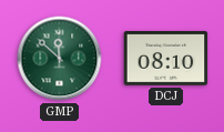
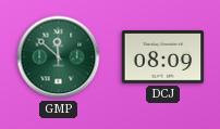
DCJ: 08:10 -> 08:09 (163, 57)
